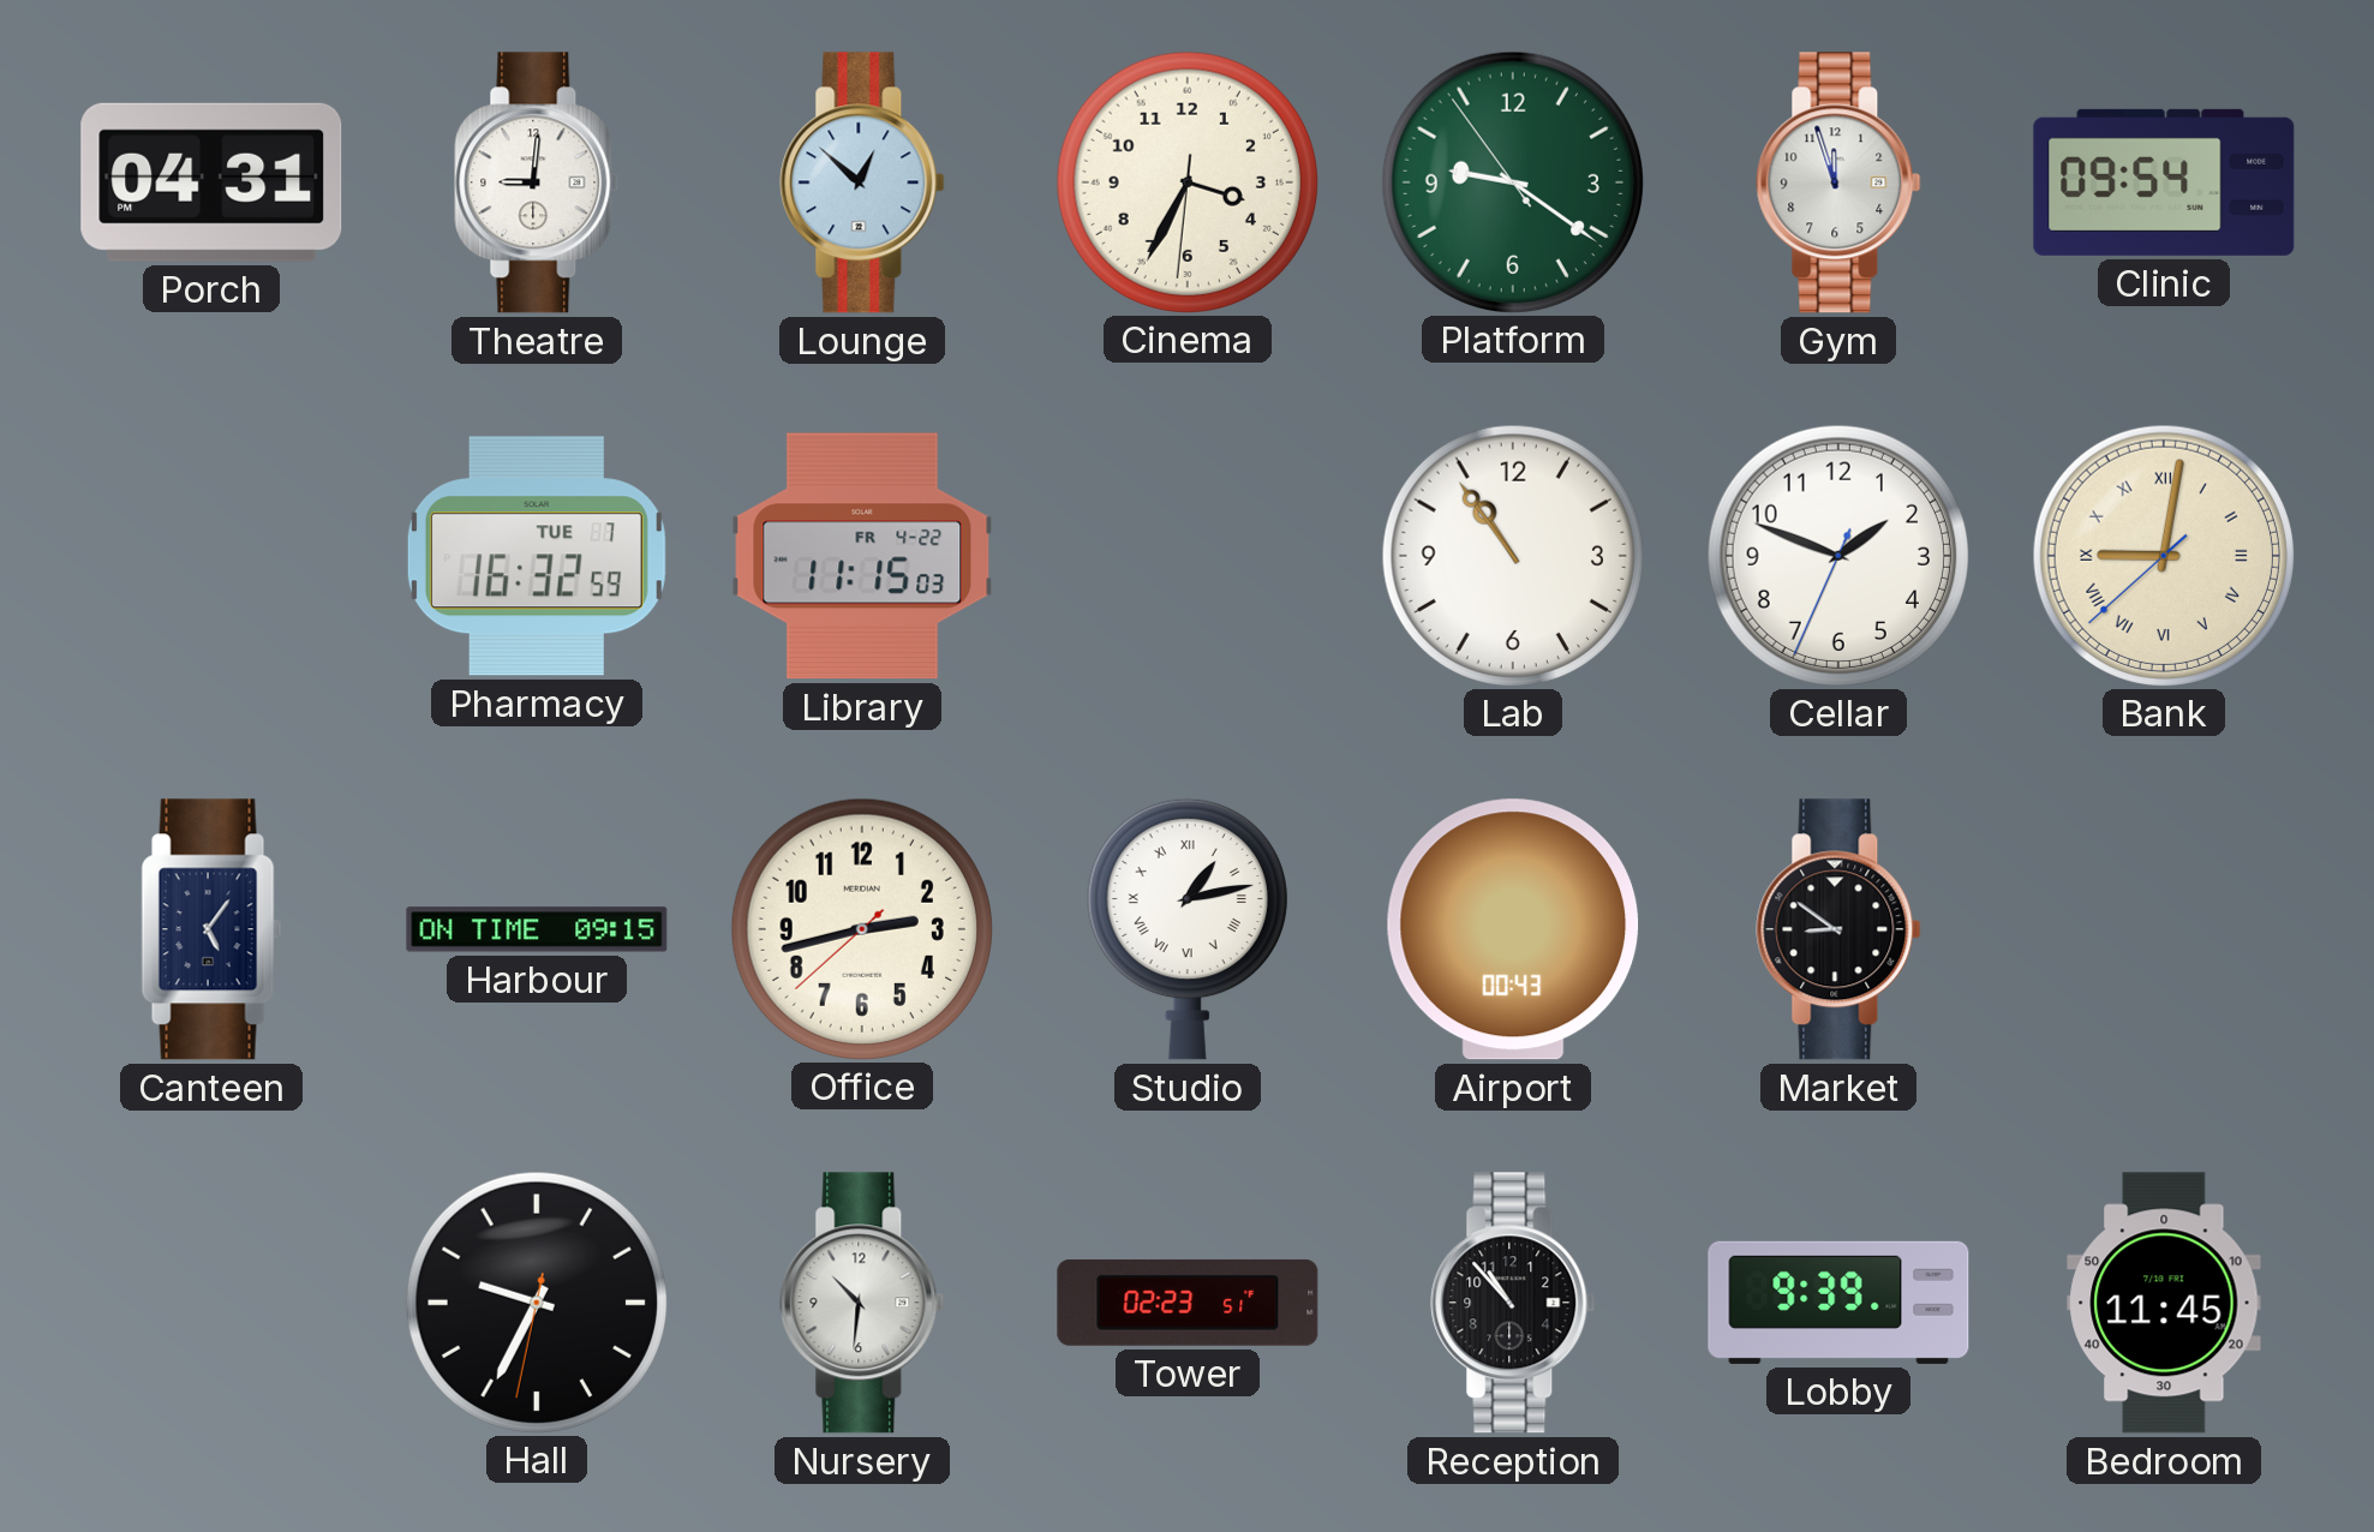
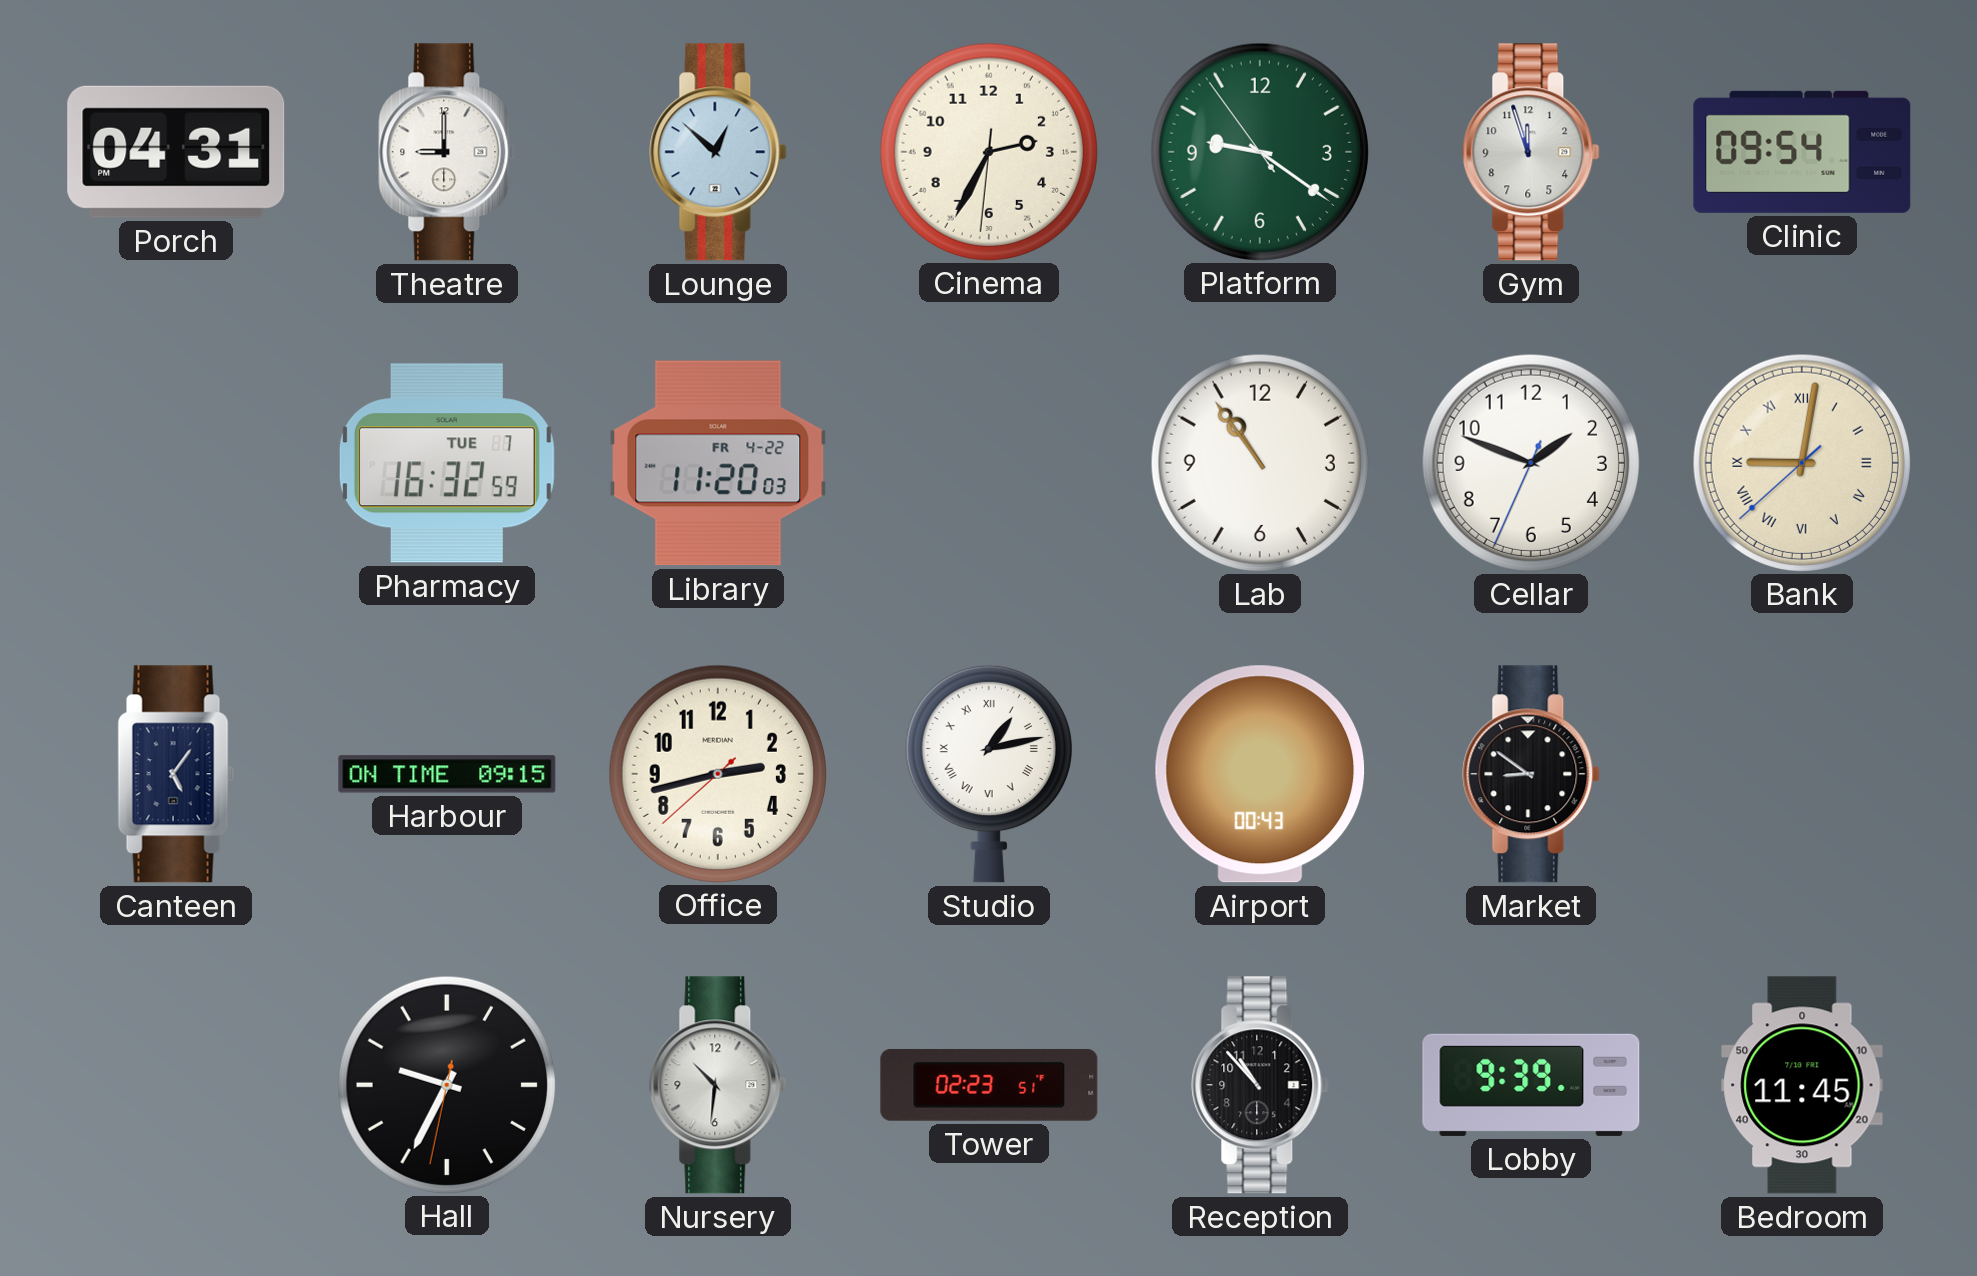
Theatre: 9:01 -> 9:00 (447, 152)
Cinema: 3:34 -> 2:34 (988, 151)
Library: 11:15 -> 11:20 (718, 463)
